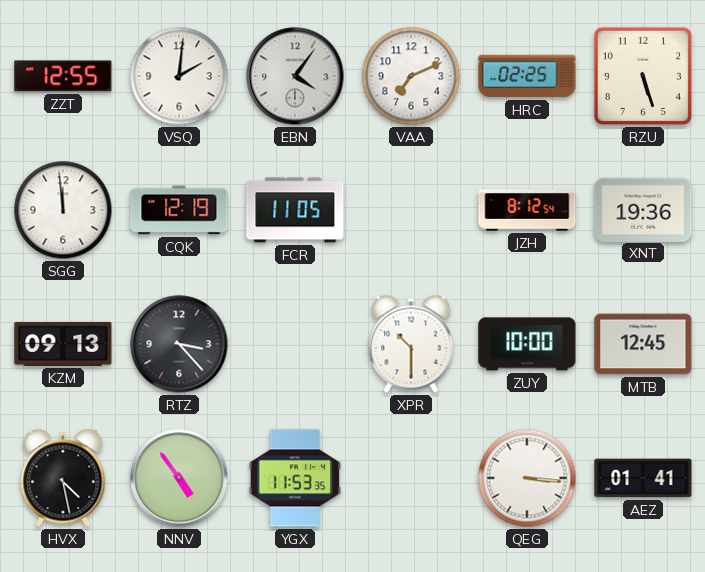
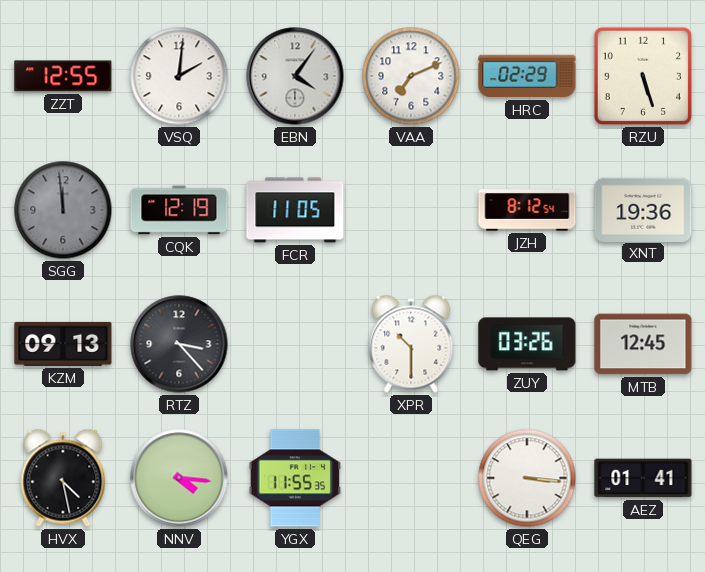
HRC: 02:25 -> 02:29 (527, 76)
SGG dial: white -> grey (63, 210)
ZUY: 10:00 -> 03:26 (527, 344)
NNV: 4:54 -> 4:16 (179, 478)
YGX: 11:53 -> 11:55 (295, 478)
